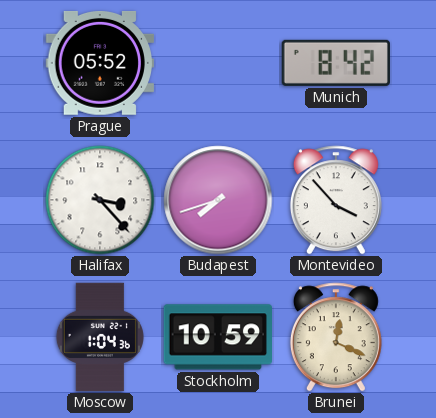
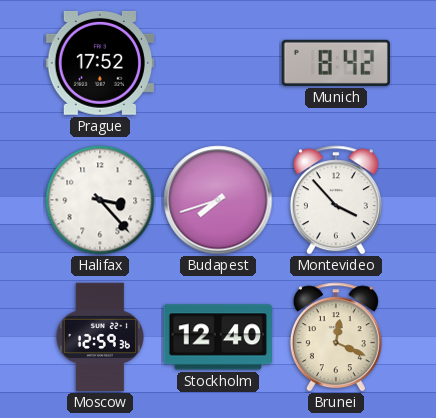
Prague: 05:52 -> 17:52 (99, 63)
Moscow: 1:04 -> 12:59 (100, 337)
Stockholm: 10:59 -> 12:40 (217, 337)
